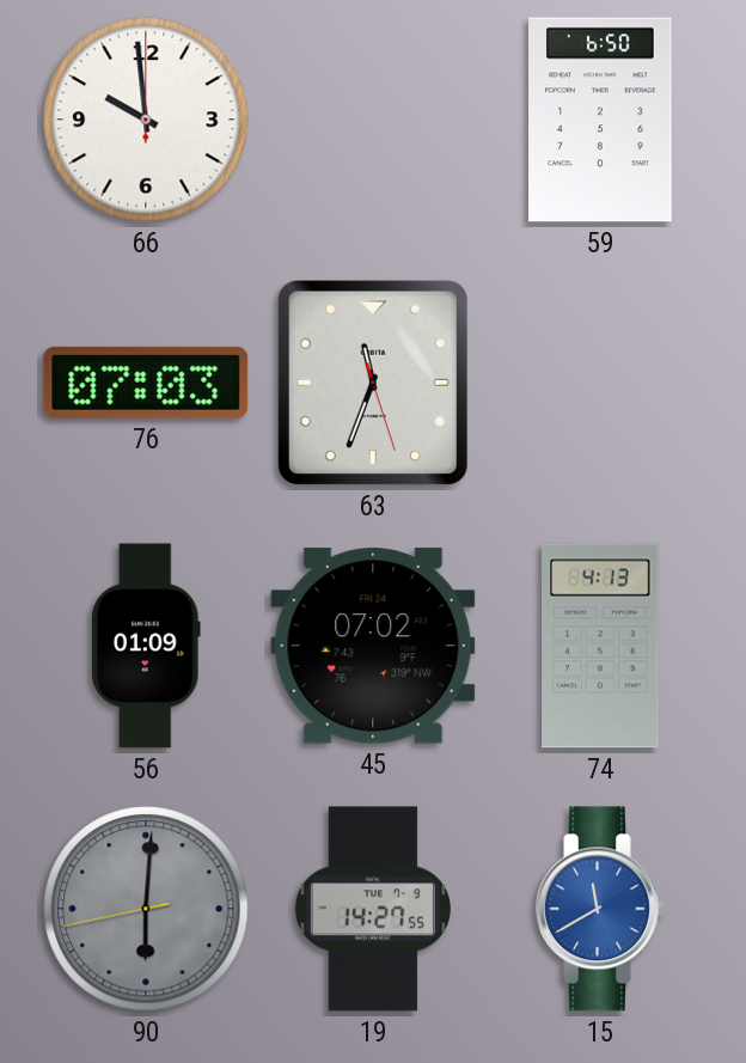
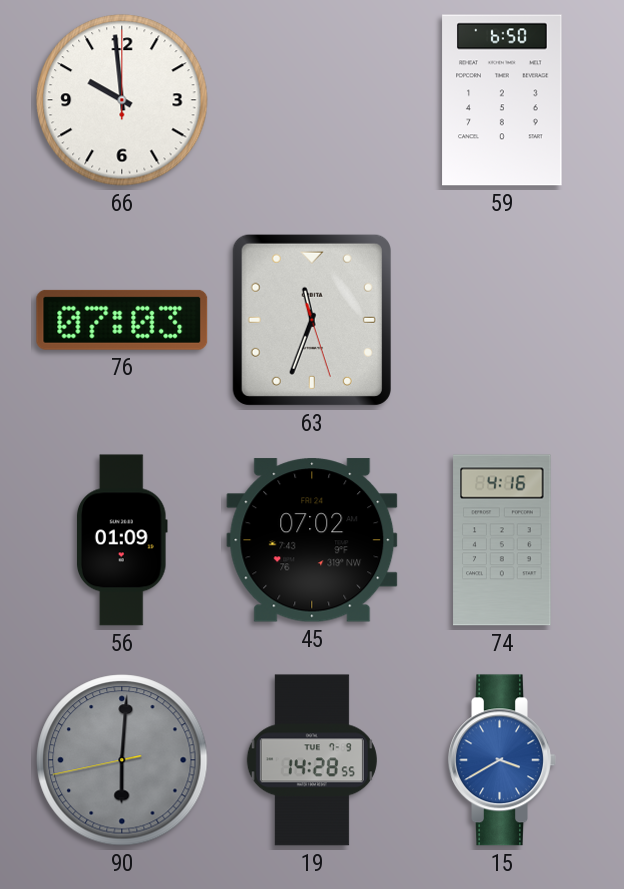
74: 4:13 -> 4:16 (502, 540)
19: 14:27 -> 14:28 (312, 760)
15: 11:40 -> 3:40 (502, 760)
